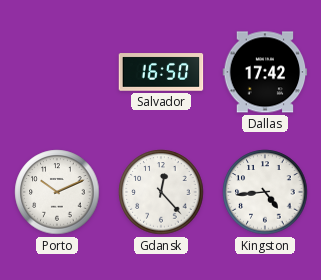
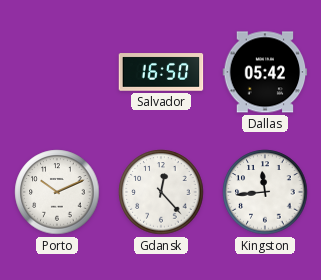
Dallas: 17:42 -> 05:42 (265, 72)
Kingston: 4:44 -> 11:44 (265, 192)
